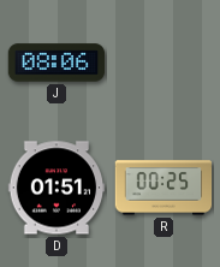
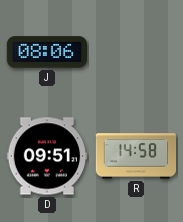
D: 01:51 -> 09:51 (47, 156)
R: 00:25 -> 14:58 (136, 156)
